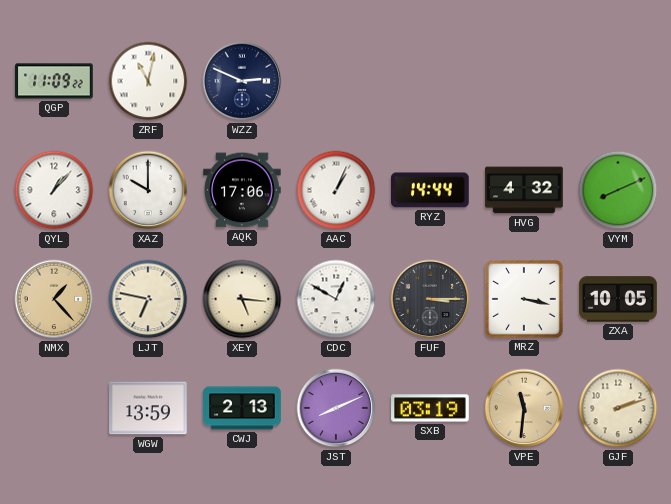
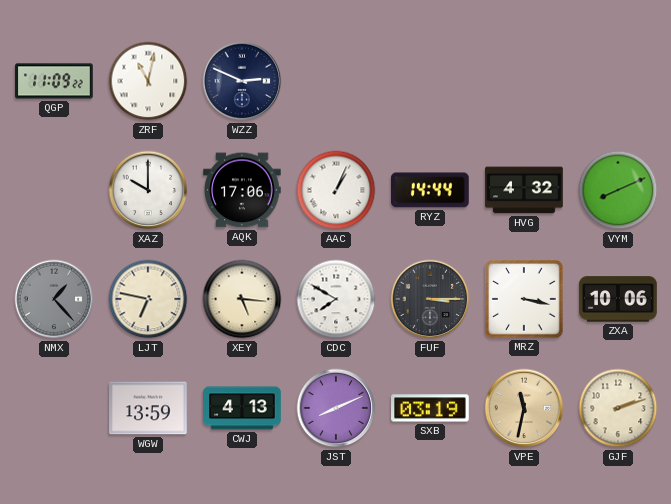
QYL: 1:07 -> none (54, 190)
NMX dial: champagne -> grey (54, 299)
CDC: 12:50 -> 7:50 (336, 299)
ZXA: 10:05 -> 10:06 (618, 299)
CWJ: 2:13 -> 4:13 (242, 408)
VPE: 11:31 -> 11:32 (524, 408)
